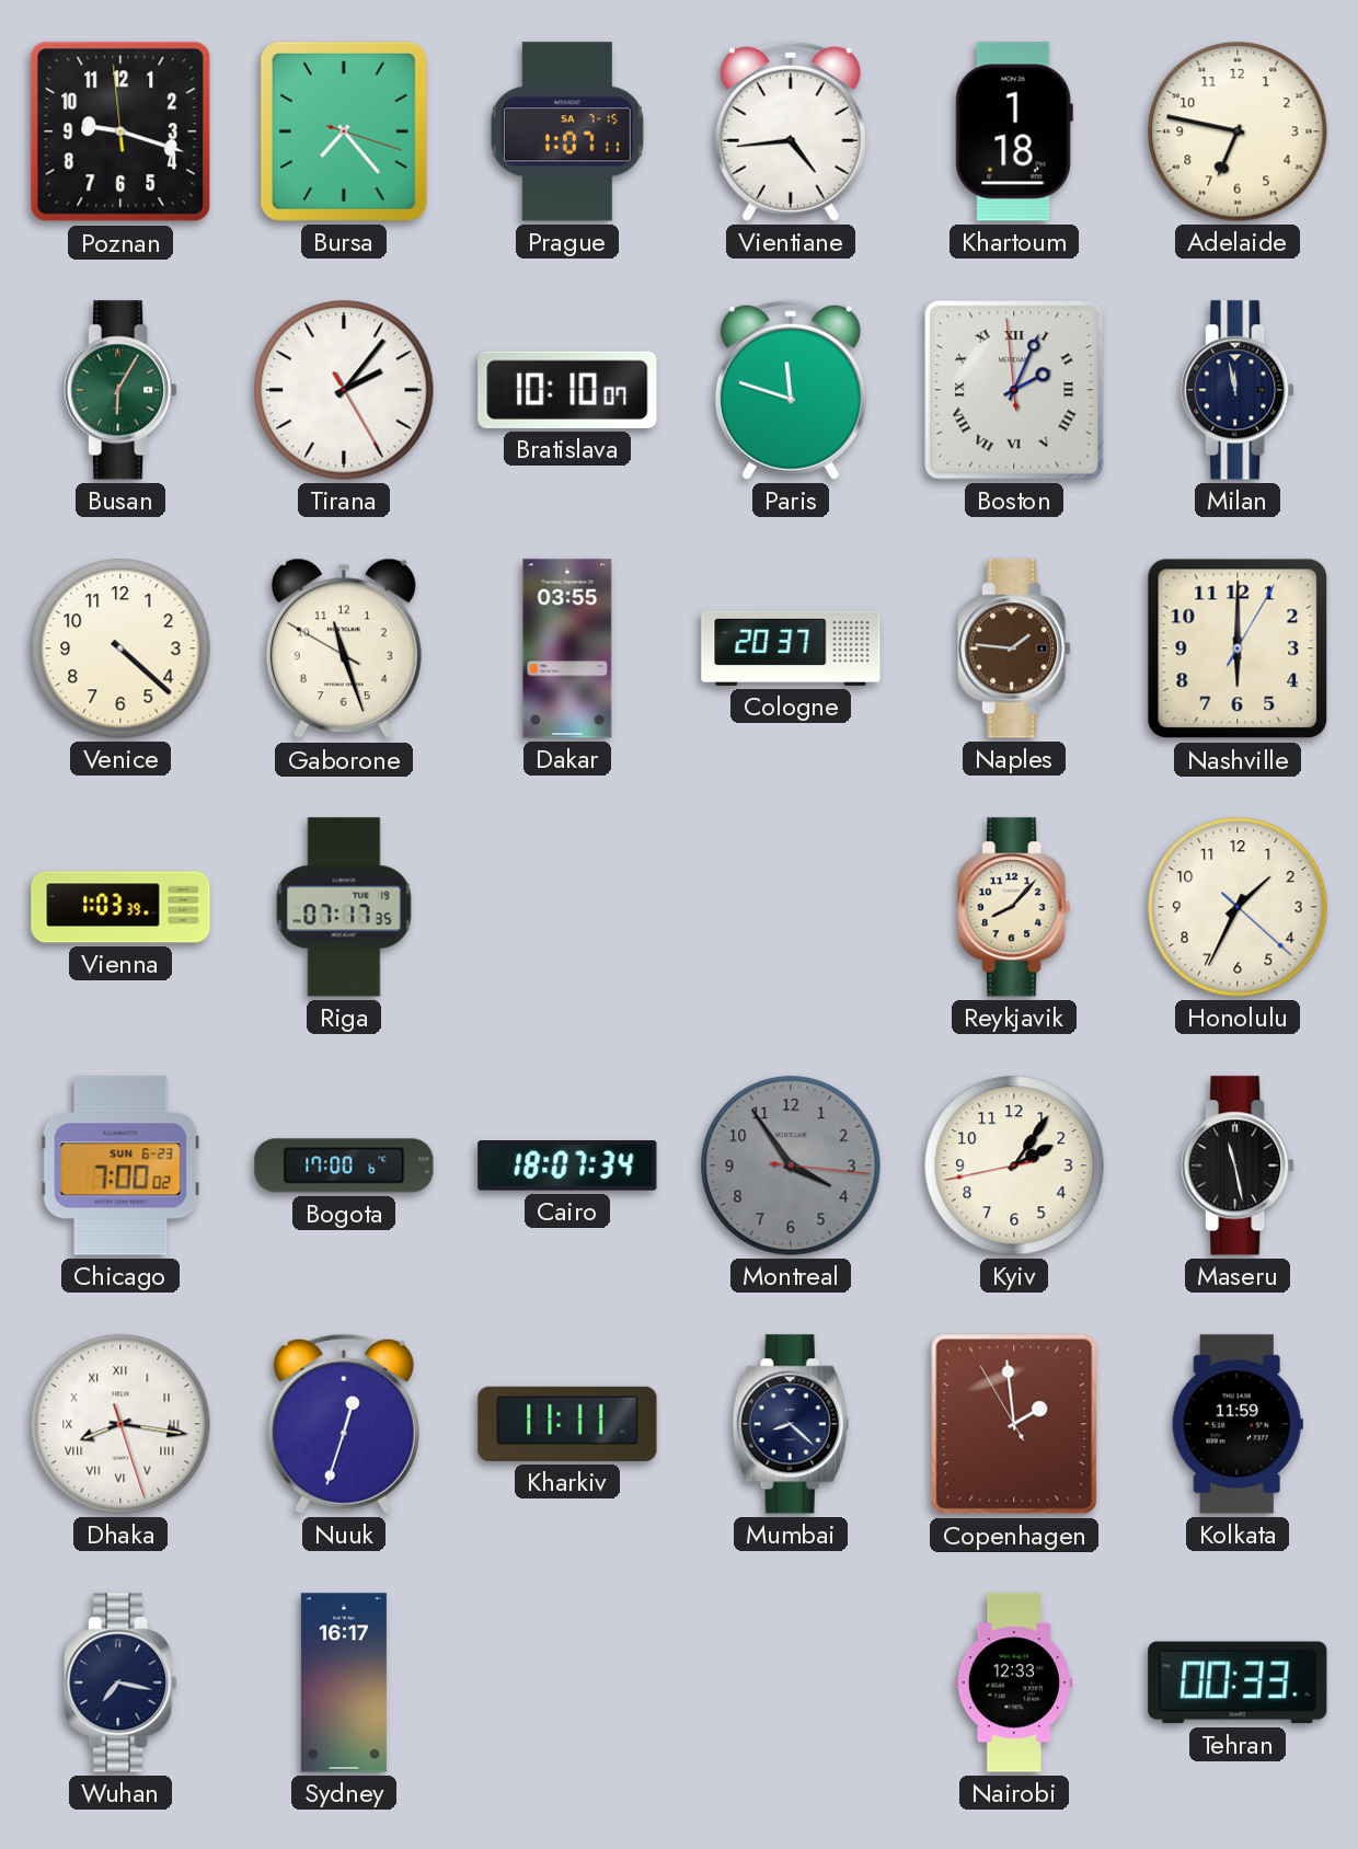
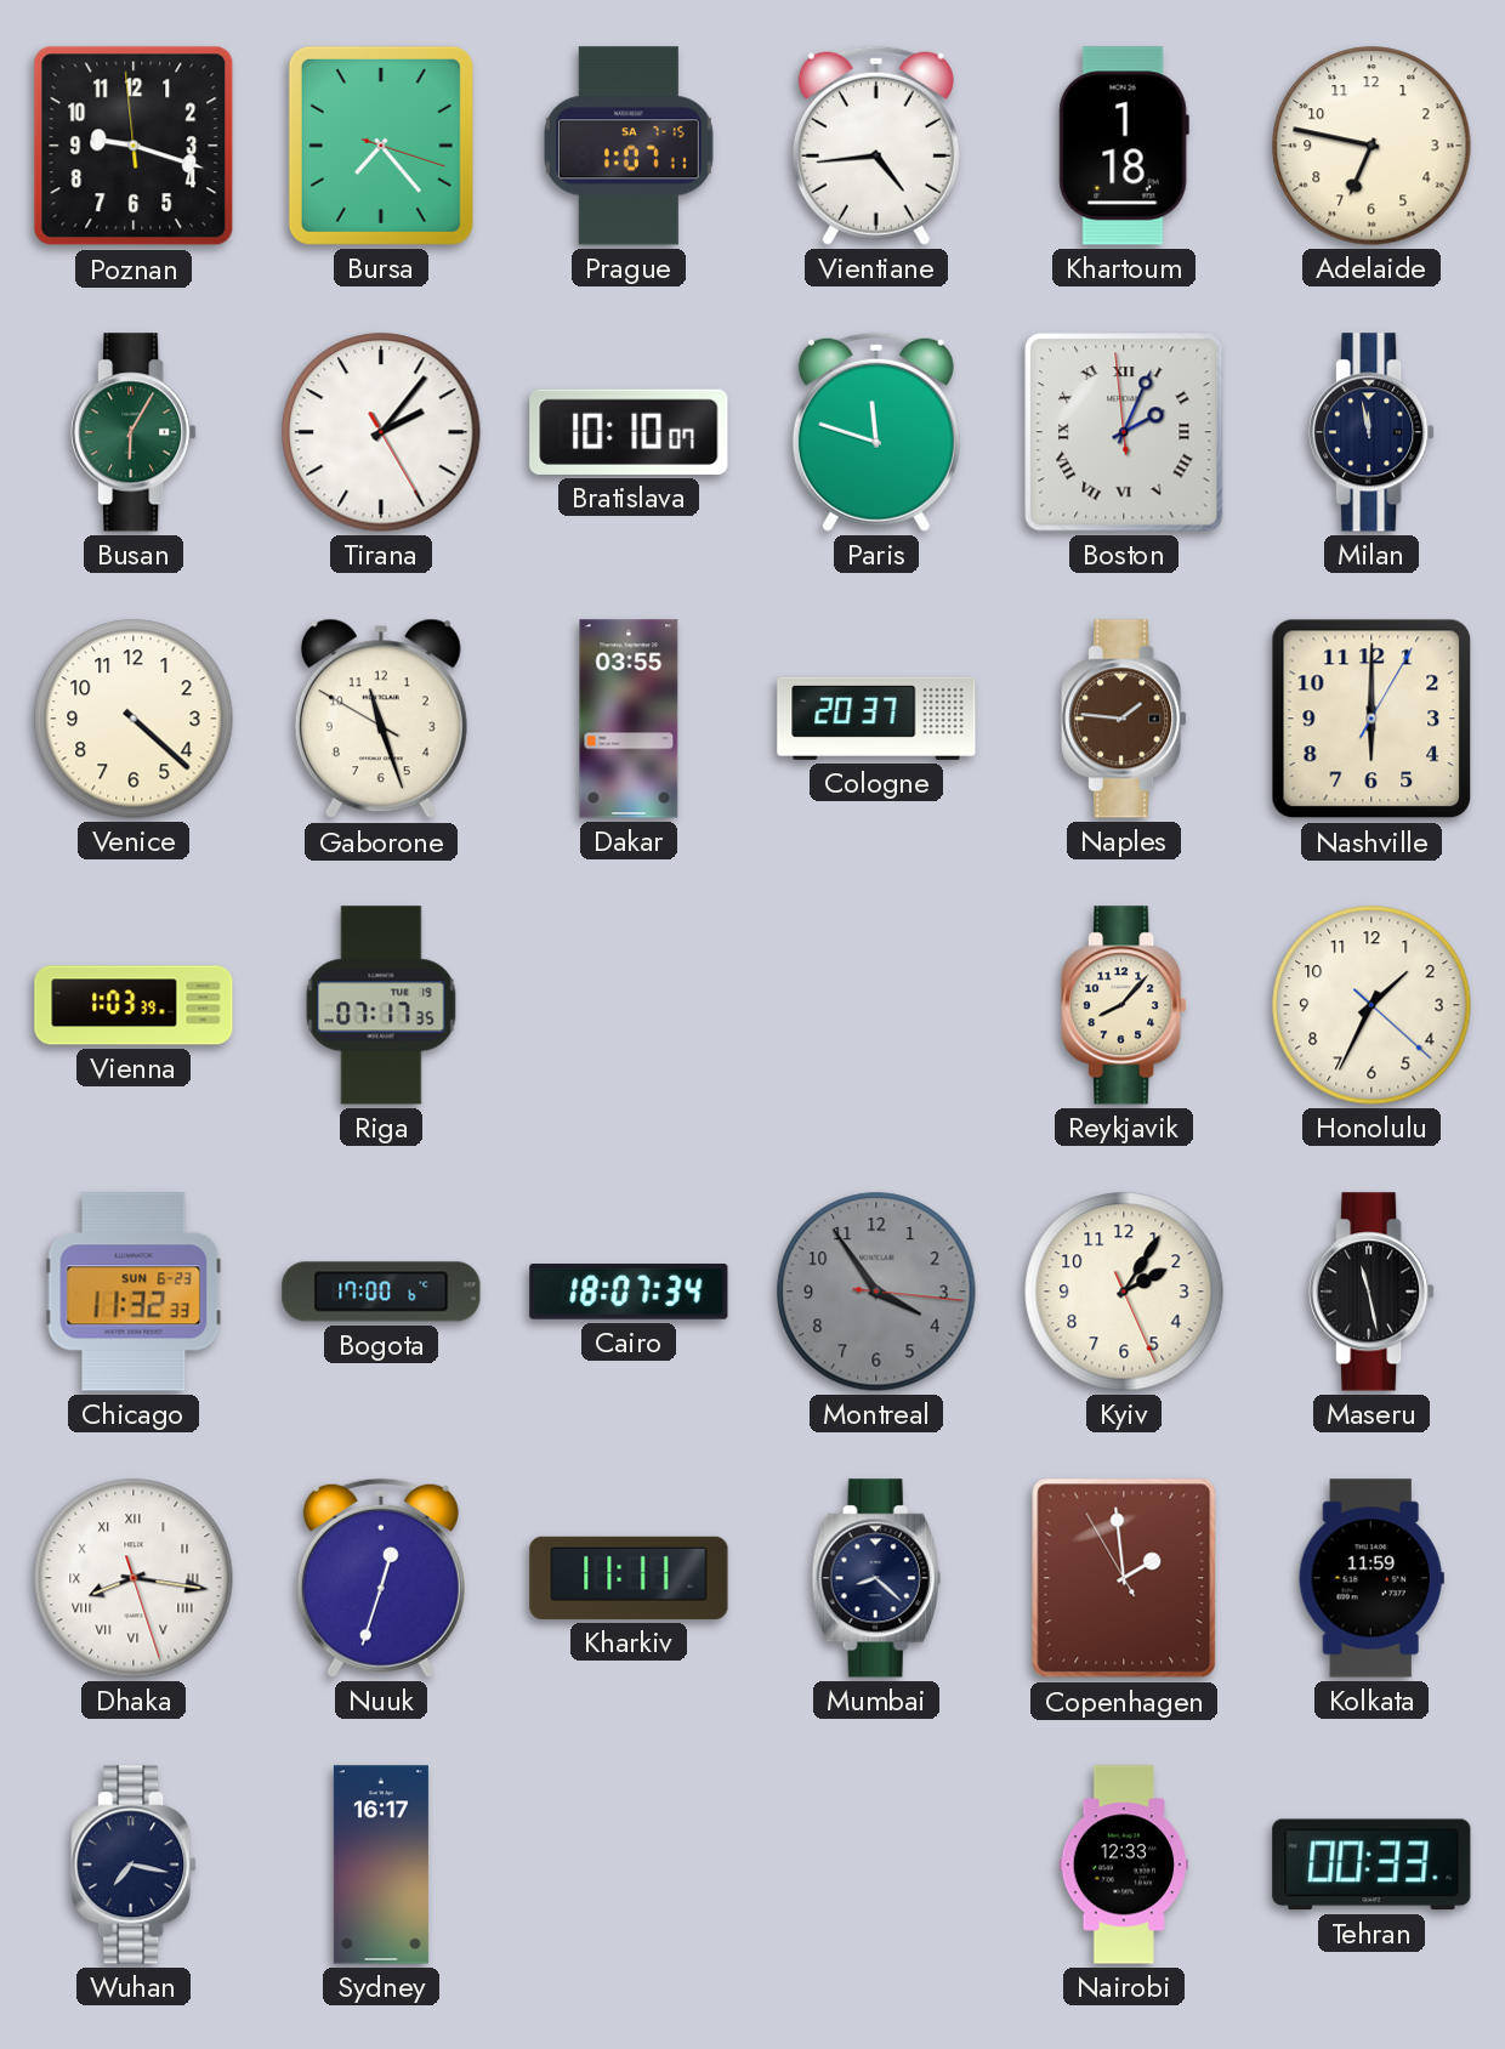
Chicago: 7:00 -> 11:32 (134, 1292)
Kyiv: 2:05:43 -> 2:05:26 (1124, 1292)
